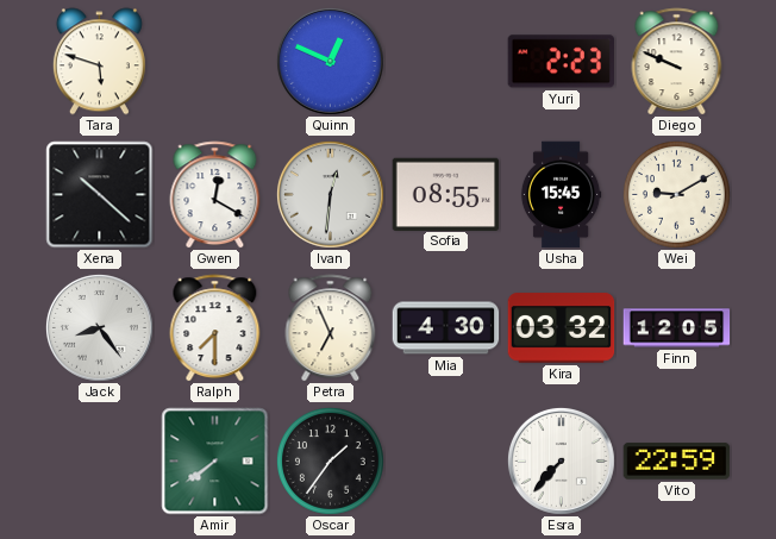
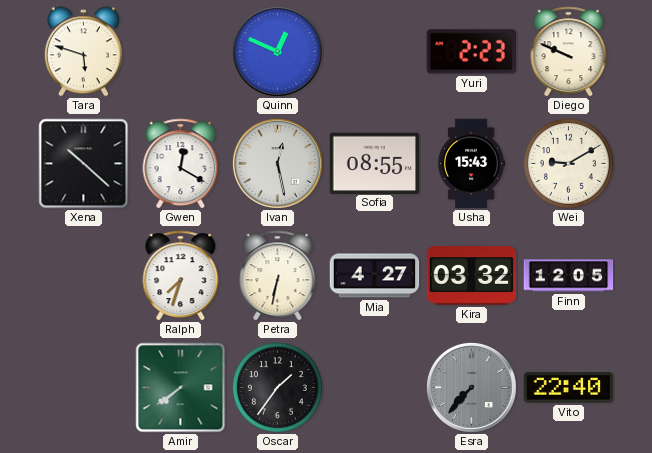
Ivan: 12:31 -> 12:28 (277, 163)
Usha: 15:45 -> 15:43 (471, 164)
Jack: 8:24 -> none (99, 327)
Ralph: 7:30 -> 7:33 (181, 276)
Petra: 6:56 -> 6:32 (278, 276)
Mia: 4:30 -> 4:27 (375, 276)
Esra dial: white -> grey (471, 387)
Vito: 22:59 -> 22:40 (569, 388)
